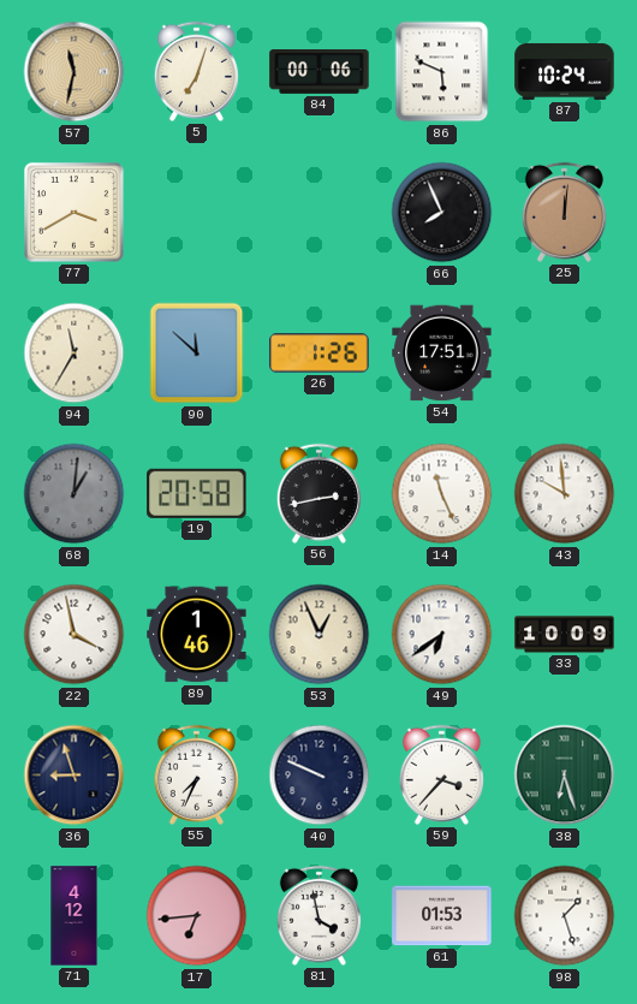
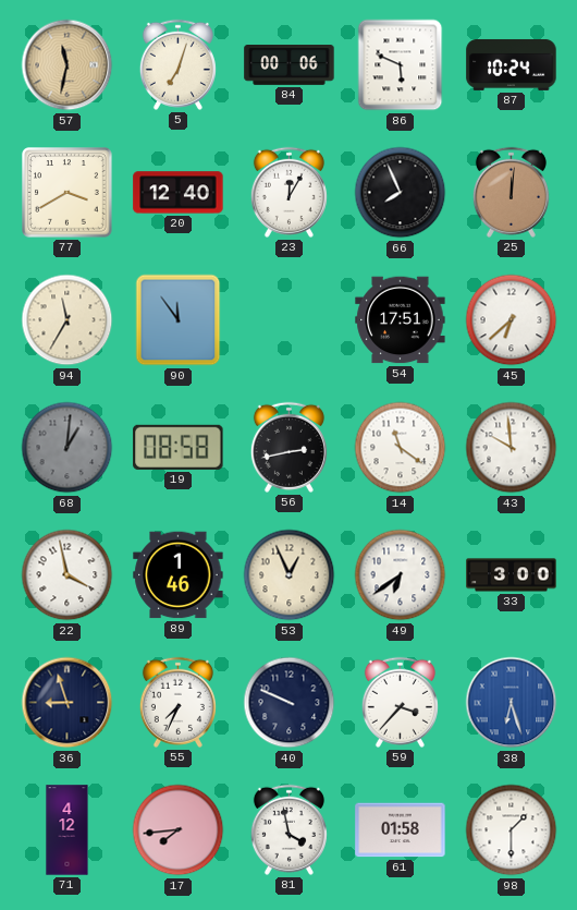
20: none -> 12:40 (179, 193)
23: none -> 12:05 (288, 192)
90: 11:52 -> 11:54 (179, 320)
26: 1:26 -> none (320, 354)
45: none -> 6:38 (512, 320)
19: 20:58 -> 08:58 (179, 447)
14: 11:26 -> 11:21 (401, 448)
33: 10:09 -> 3:00 (512, 575)
38 dial: green -> blue (512, 703)
17: 6:44 -> 7:44 (179, 830)
61: 01:53 -> 01:58 (401, 830)
98: 1:27 -> 1:30 (512, 830)
